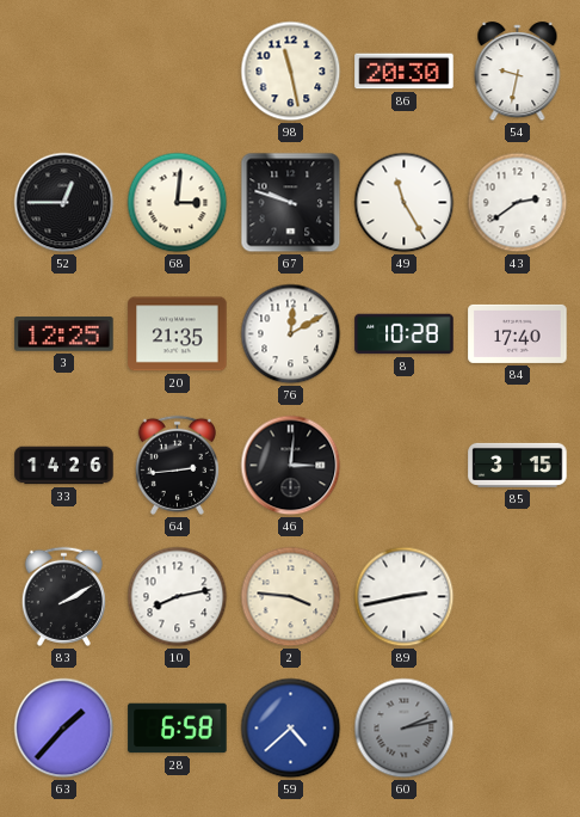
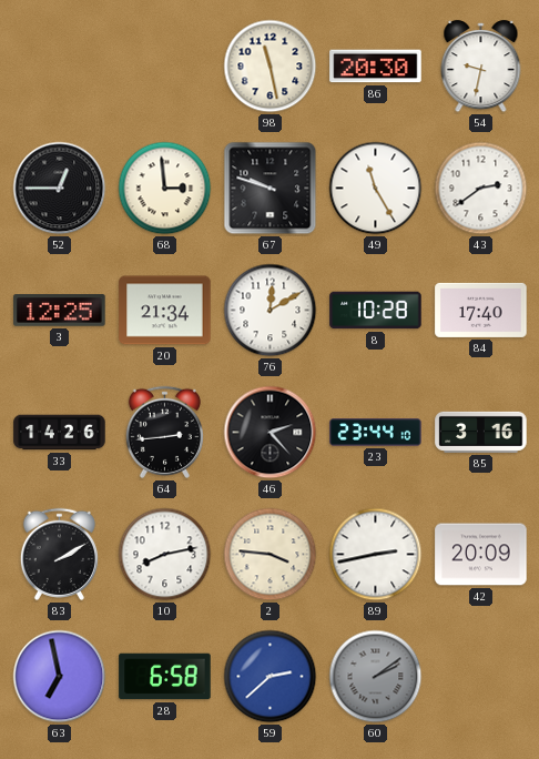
68: 3:01 -> 2:59 (165, 189)
20: 21:35 -> 21:34 (165, 311)
46: 3:01 -> 2:23 (271, 433)
23: none -> 23:44 (376, 433)
85: 3:15 -> 3:16 (481, 432)
42: none -> 20:09 (481, 555)
63: 1:37 -> 6:58 (60, 677)
59: 4:38 -> 2:38 (271, 677)
60: 2:13 -> 2:09 (376, 677)
